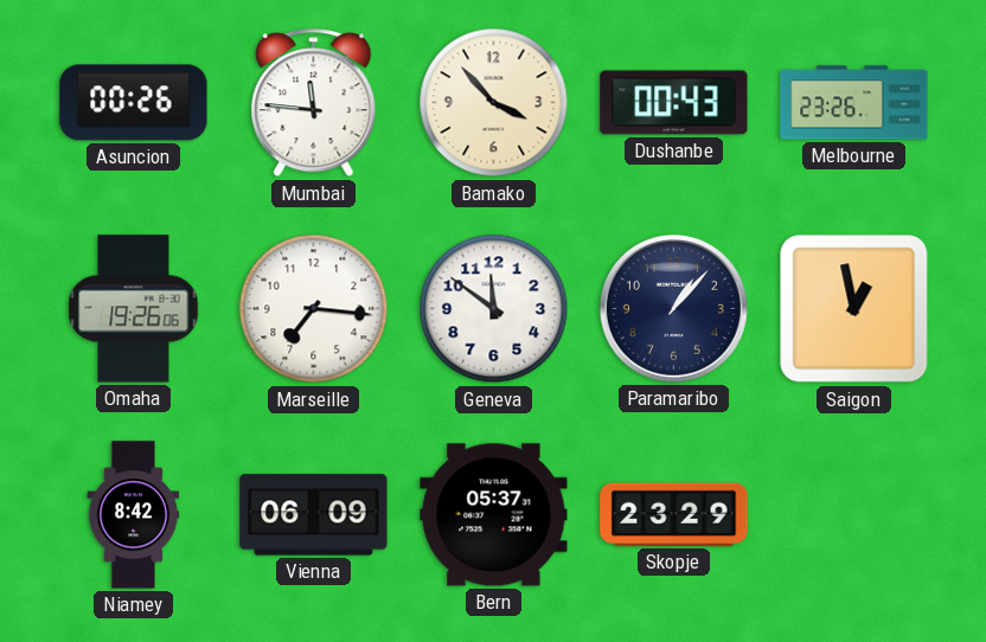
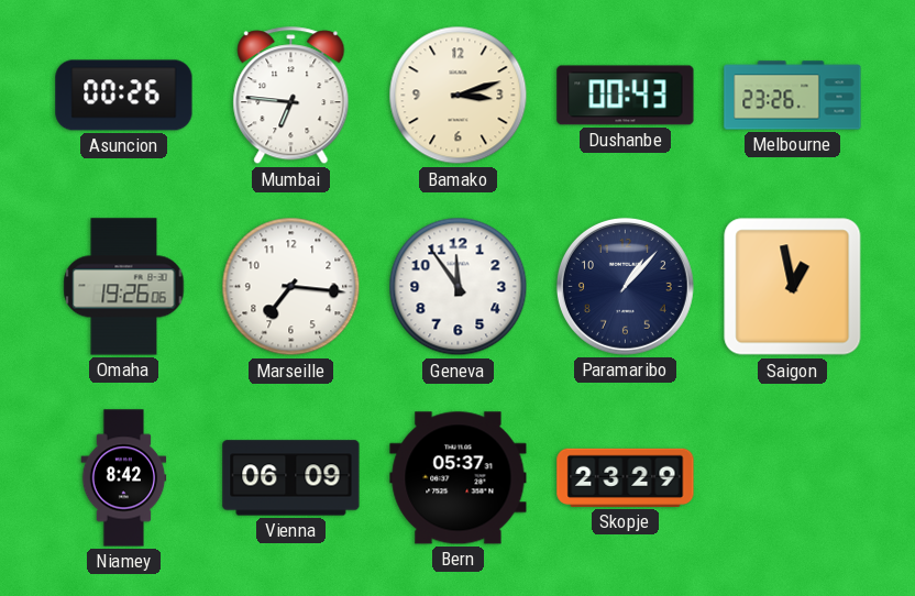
Mumbai: 11:46 -> 6:46 (291, 96)
Bamako: 3:53 -> 3:12 (459, 96)
Geneva: 11:51 -> 11:54 (459, 287)
